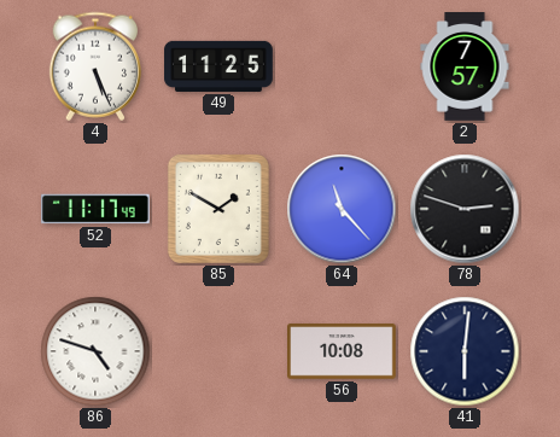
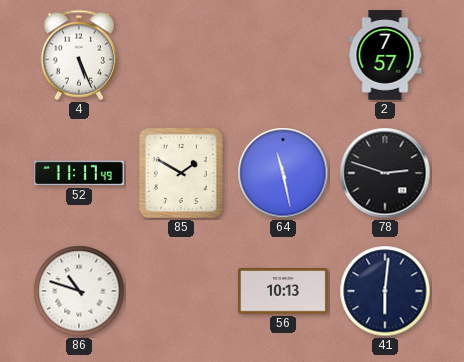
49: 11:25 -> none (218, 66)
64: 11:23 -> 11:28 (283, 173)
86: 4:48 -> 10:48 (79, 291)
56: 10:08 -> 10:13 (284, 291)
